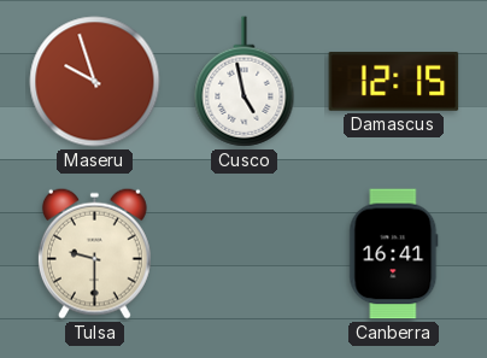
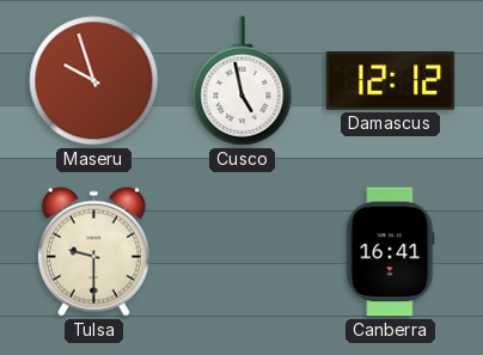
Damascus: 12:15 -> 12:12 (391, 81)
